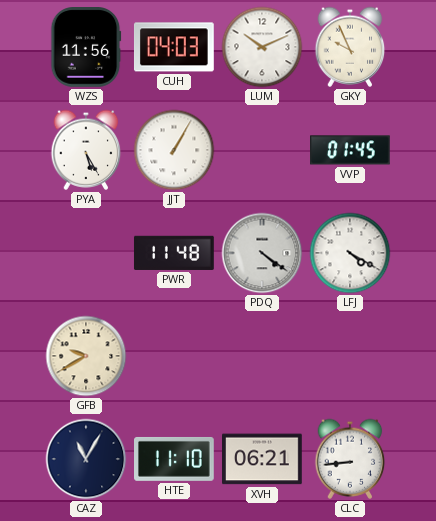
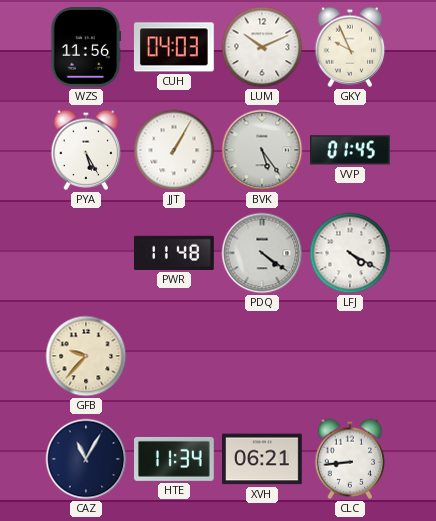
BVK: none -> 5:24 (262, 150)
GFB: 9:40 -> 9:37 (86, 356)
HTE: 11:10 -> 11:34 (175, 459)
